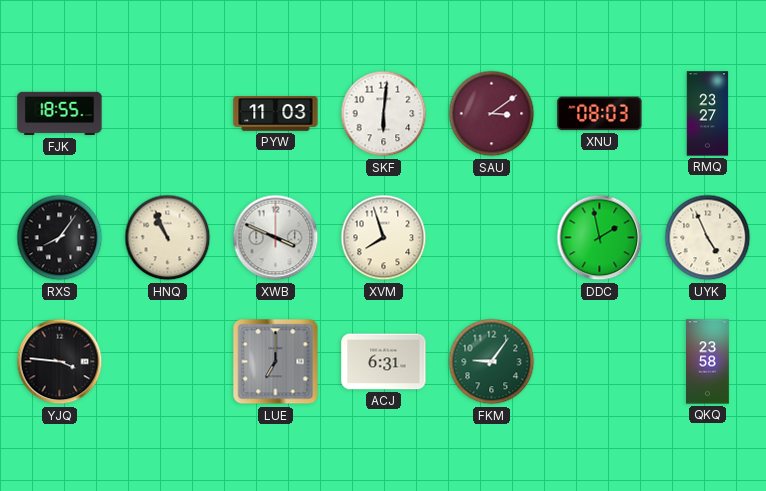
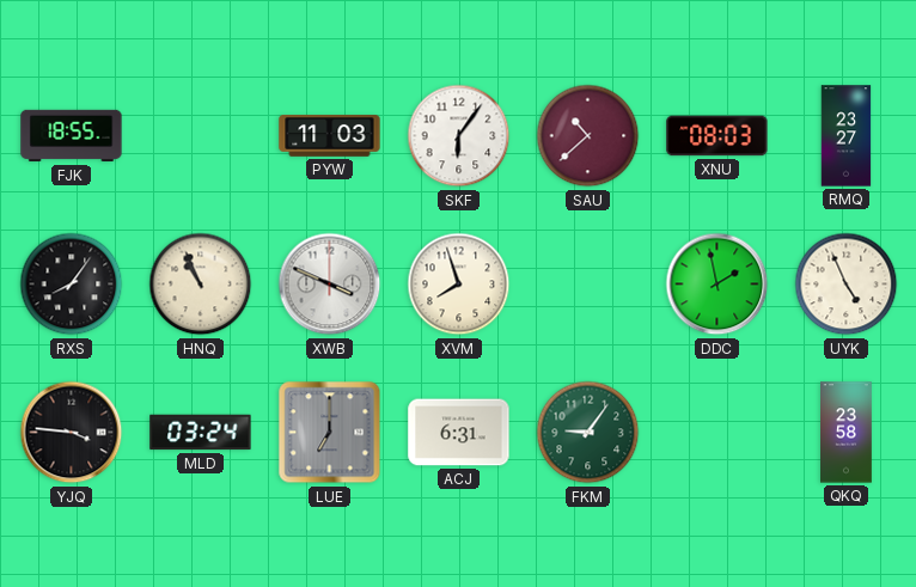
SKF: 6:01 -> 6:06 (459, 136)
SAU: 3:09 -> 10:38 (588, 136)
MLD: none -> 03:24 (201, 433)
